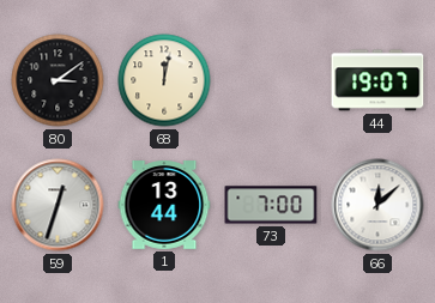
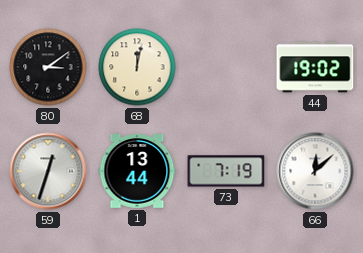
44: 19:07 -> 19:02 (315, 67)
73: 7:00 -> 7:19 (226, 171)
